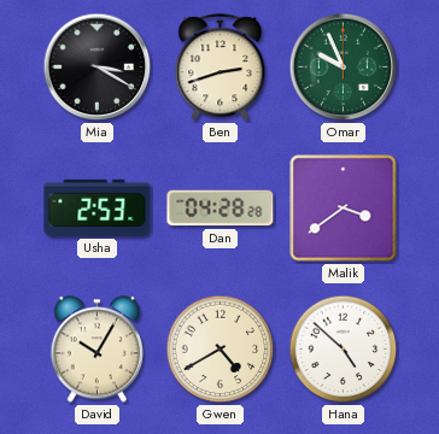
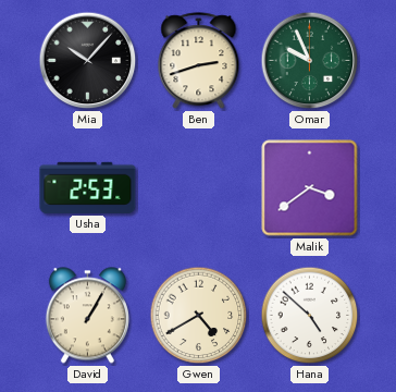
Mia: 3:20 -> 10:07 (88, 61)
Dan: 04:28 -> none (221, 209)
David: 10:05 -> 1:05 (87, 316)
